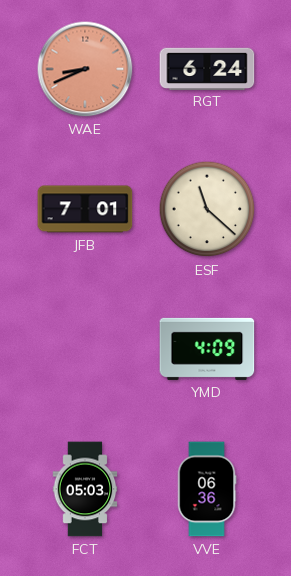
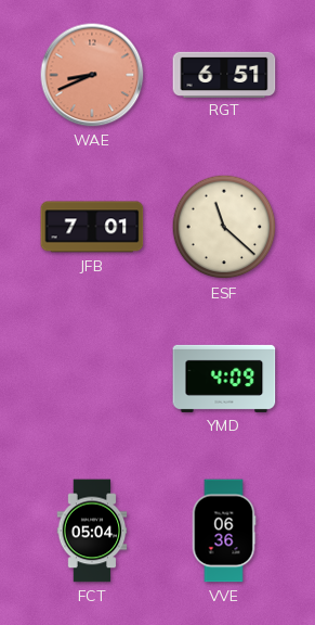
RGT: 6:24 -> 6:51 (224, 74)
FCT: 05:03 -> 05:04 (92, 531)
